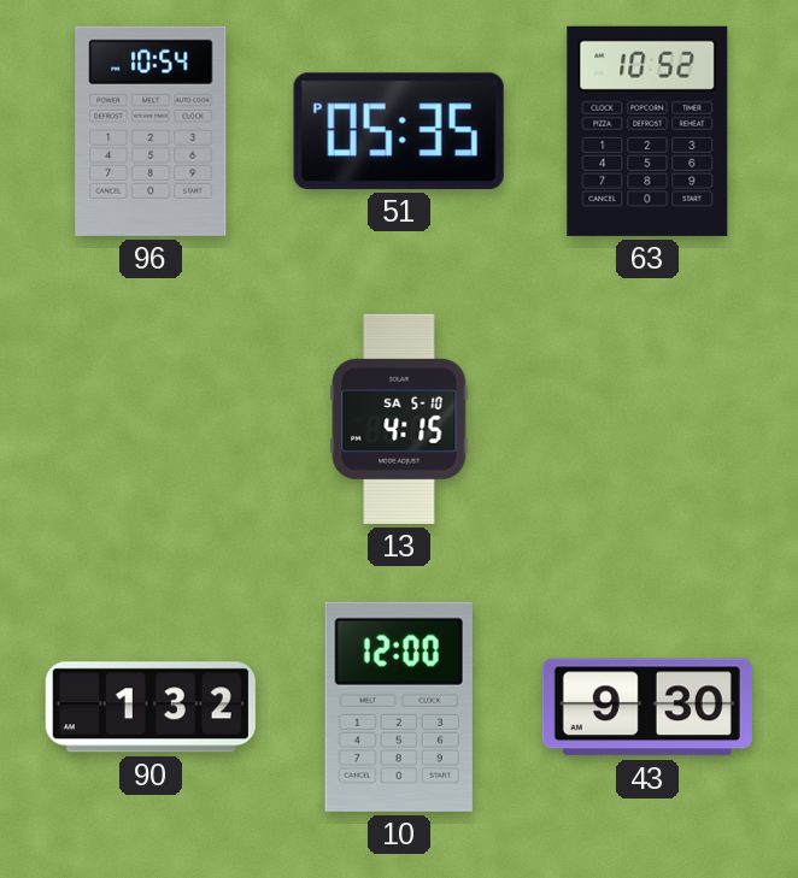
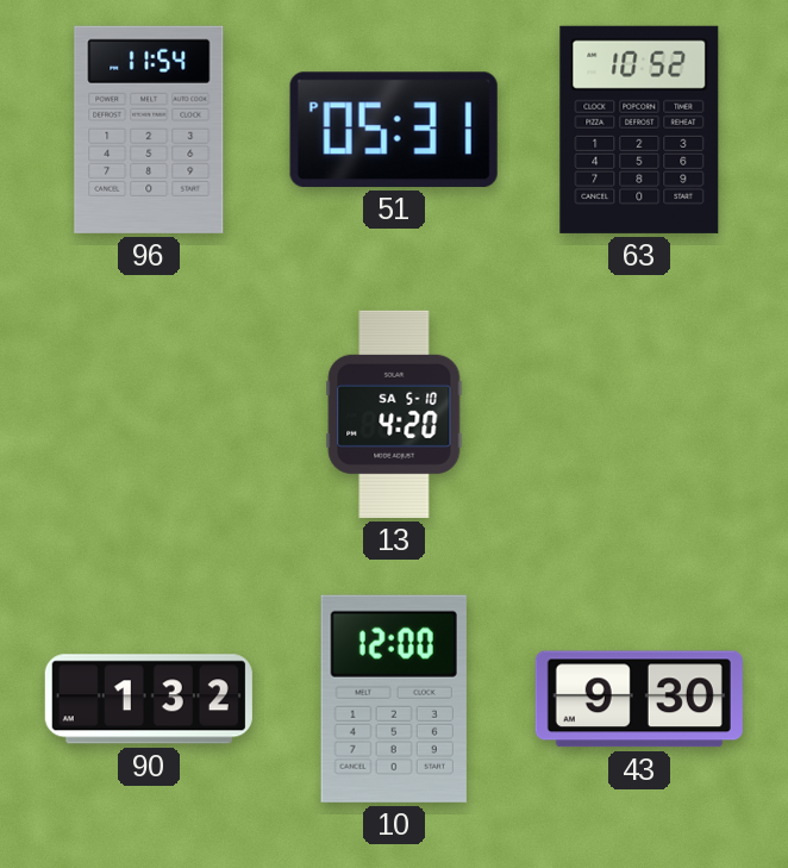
96: 10:54 -> 11:54 (149, 130)
51: 05:35 -> 05:31 (394, 130)
13: 4:15 -> 4:20 (394, 414)
